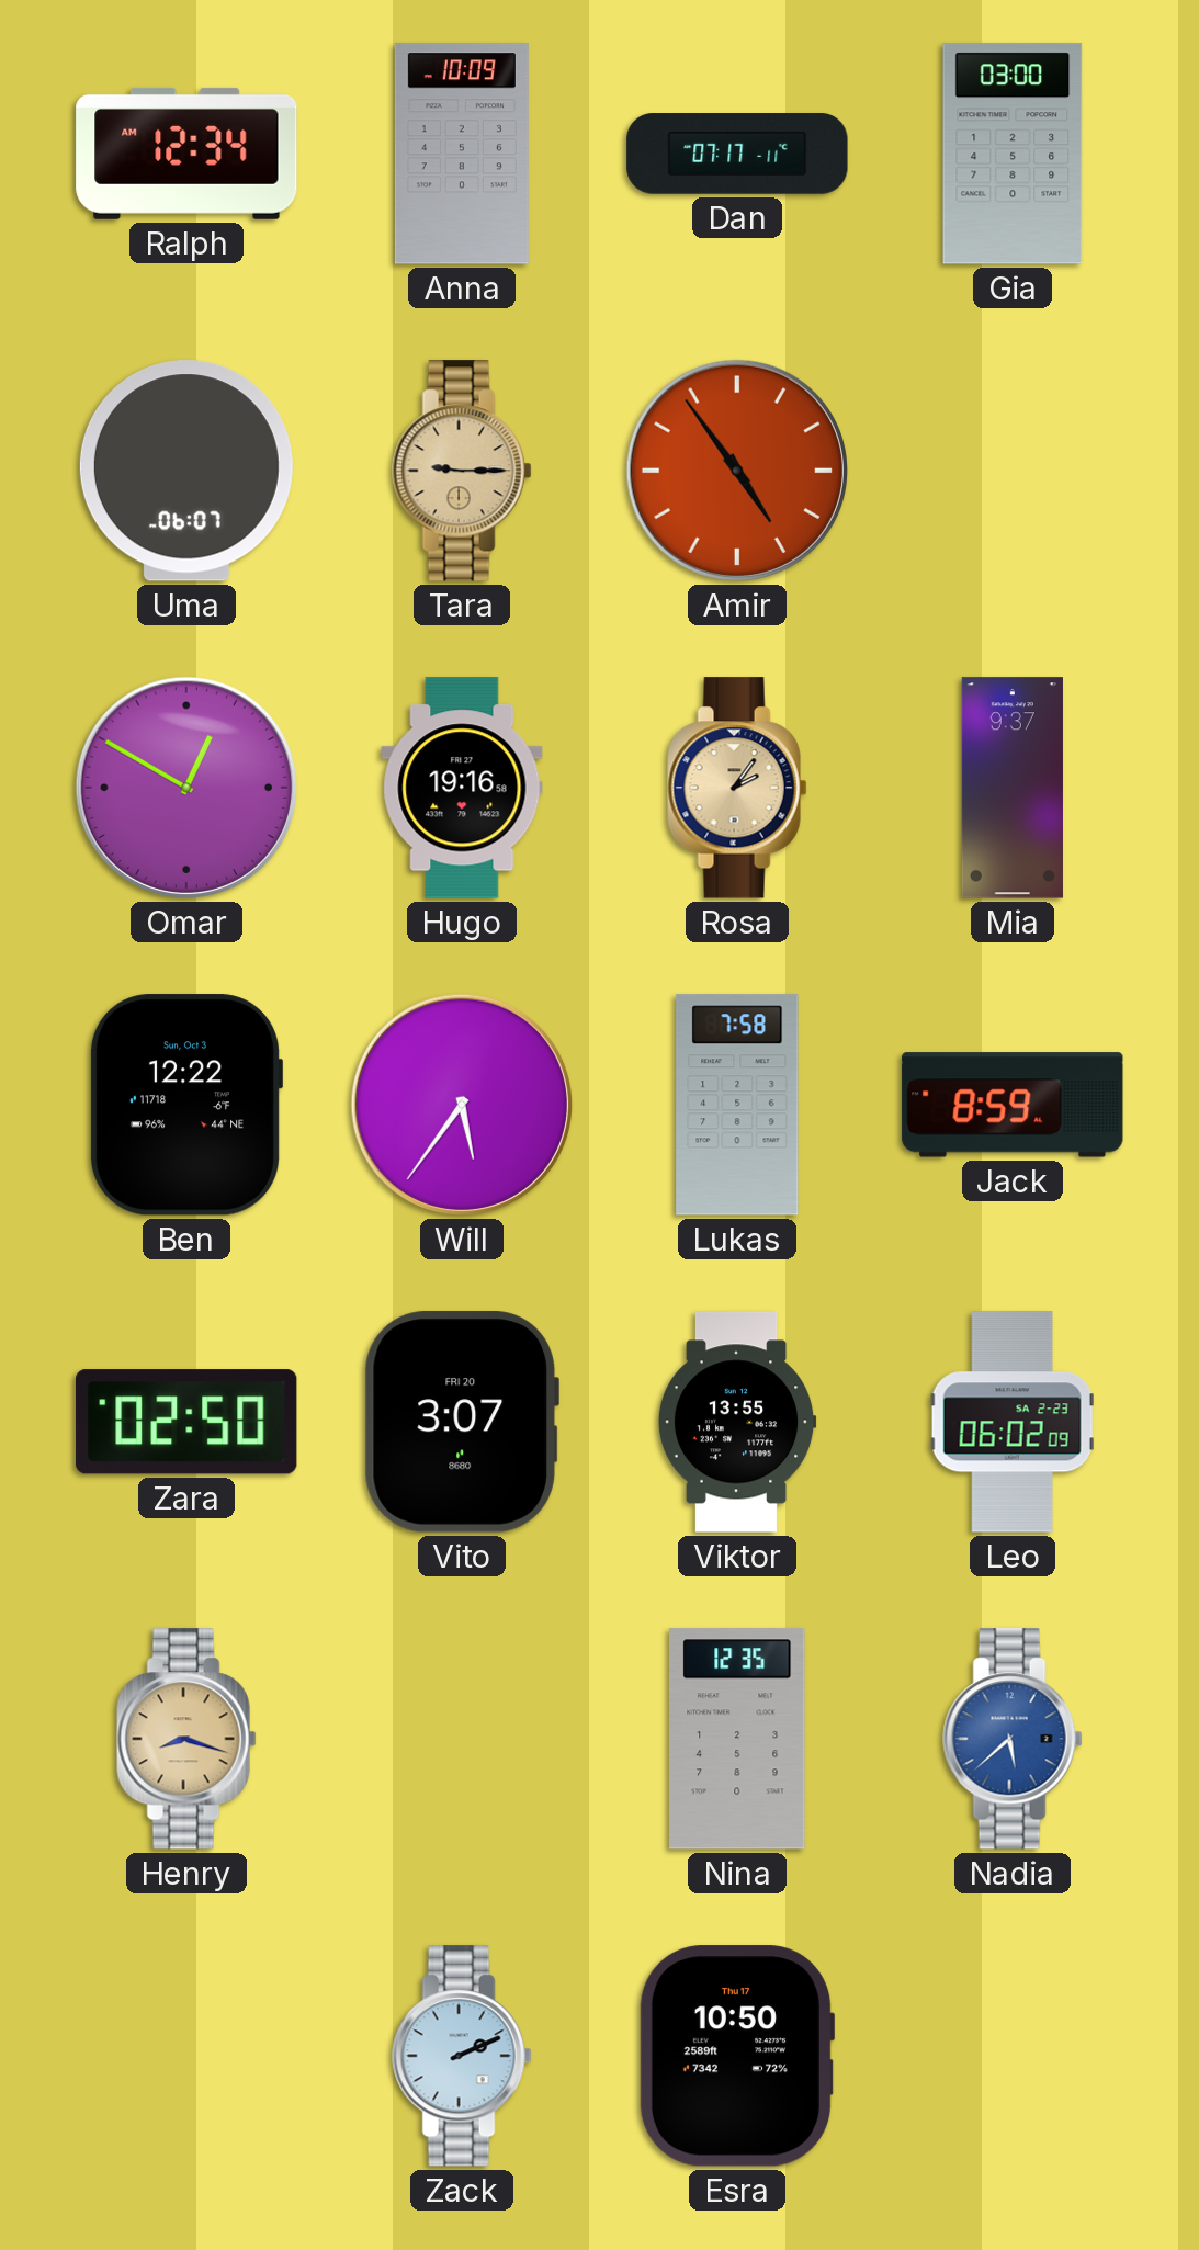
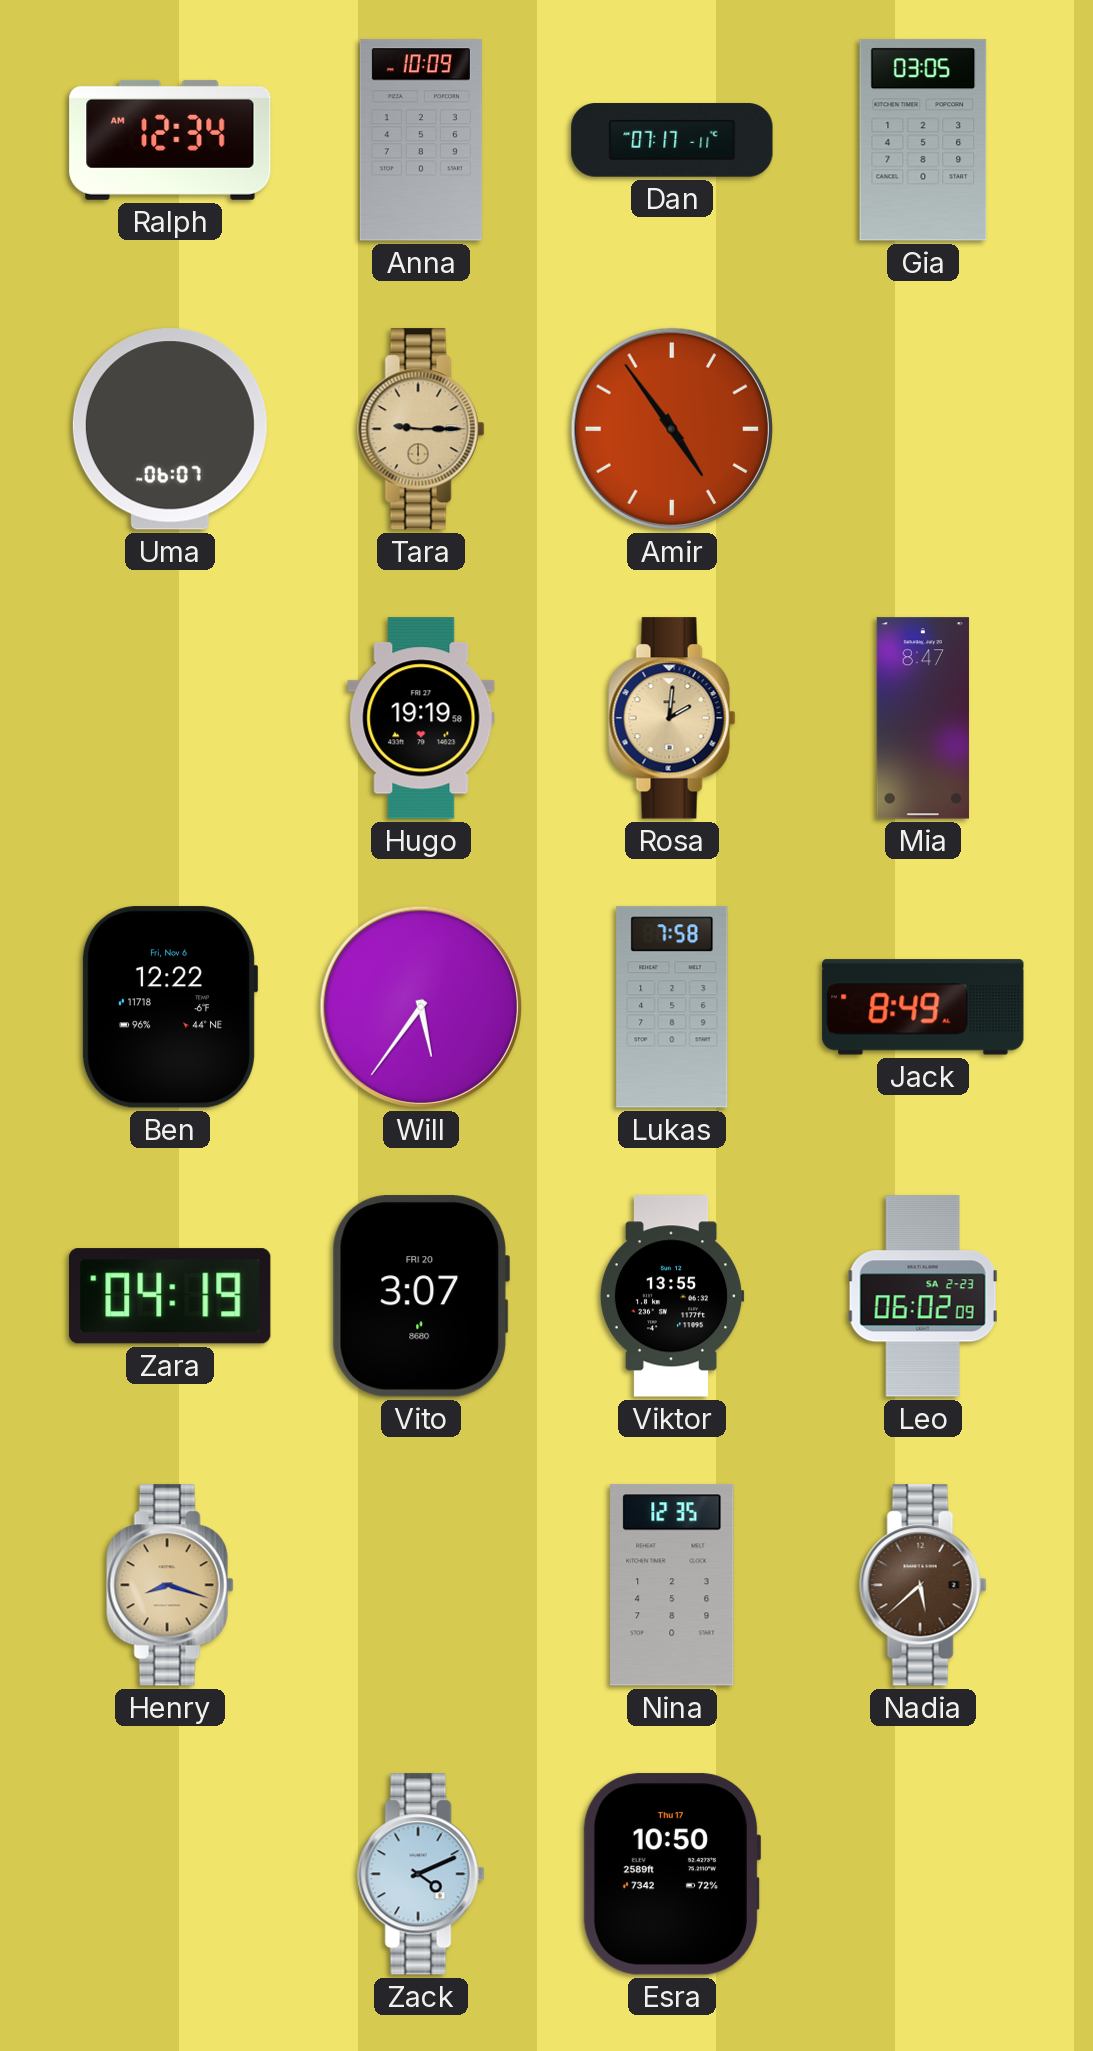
Gia: 03:00 -> 03:05 (923, 140)
Omar: 12:50 -> none (186, 788)
Hugo: 19:16 -> 19:19 (421, 718)
Rosa: 2:06 -> 2:01 (672, 718)
Mia: 9:37 -> 8:47 (923, 718)
Ben date: Sun, Oct 3 -> Fri, Nov 6 (170, 1007)
Jack: 8:59 -> 8:49 (923, 1007)
Zara: 02:50 -> 04:19 (171, 1296)
Nadia dial: blue -> brown (923, 1585)
Zack: 2:11 -> 4:11 (421, 1874)
